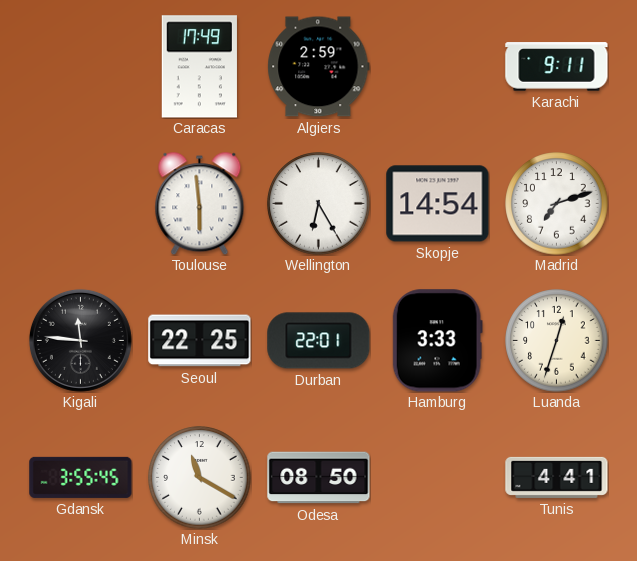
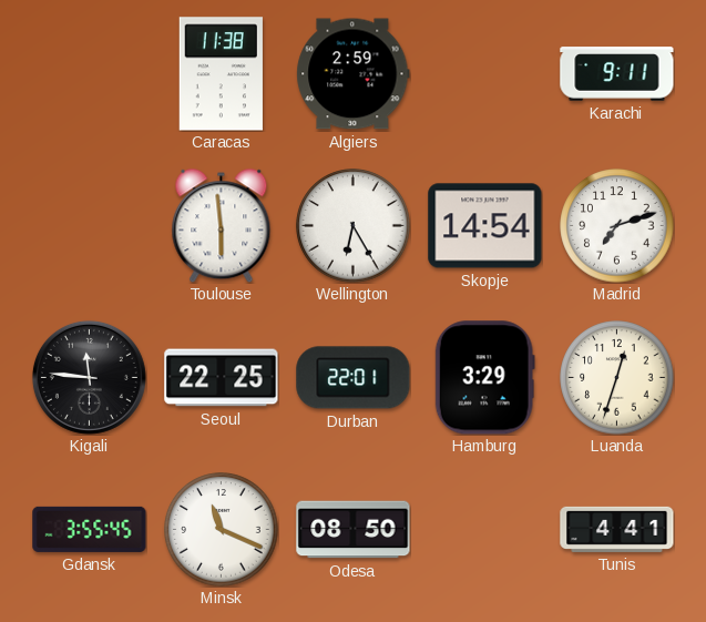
Caracas: 17:49 -> 11:38 (221, 74)
Hamburg: 3:33 -> 3:29 (484, 378)
Minsk: 11:20 -> 11:19 (222, 530)
